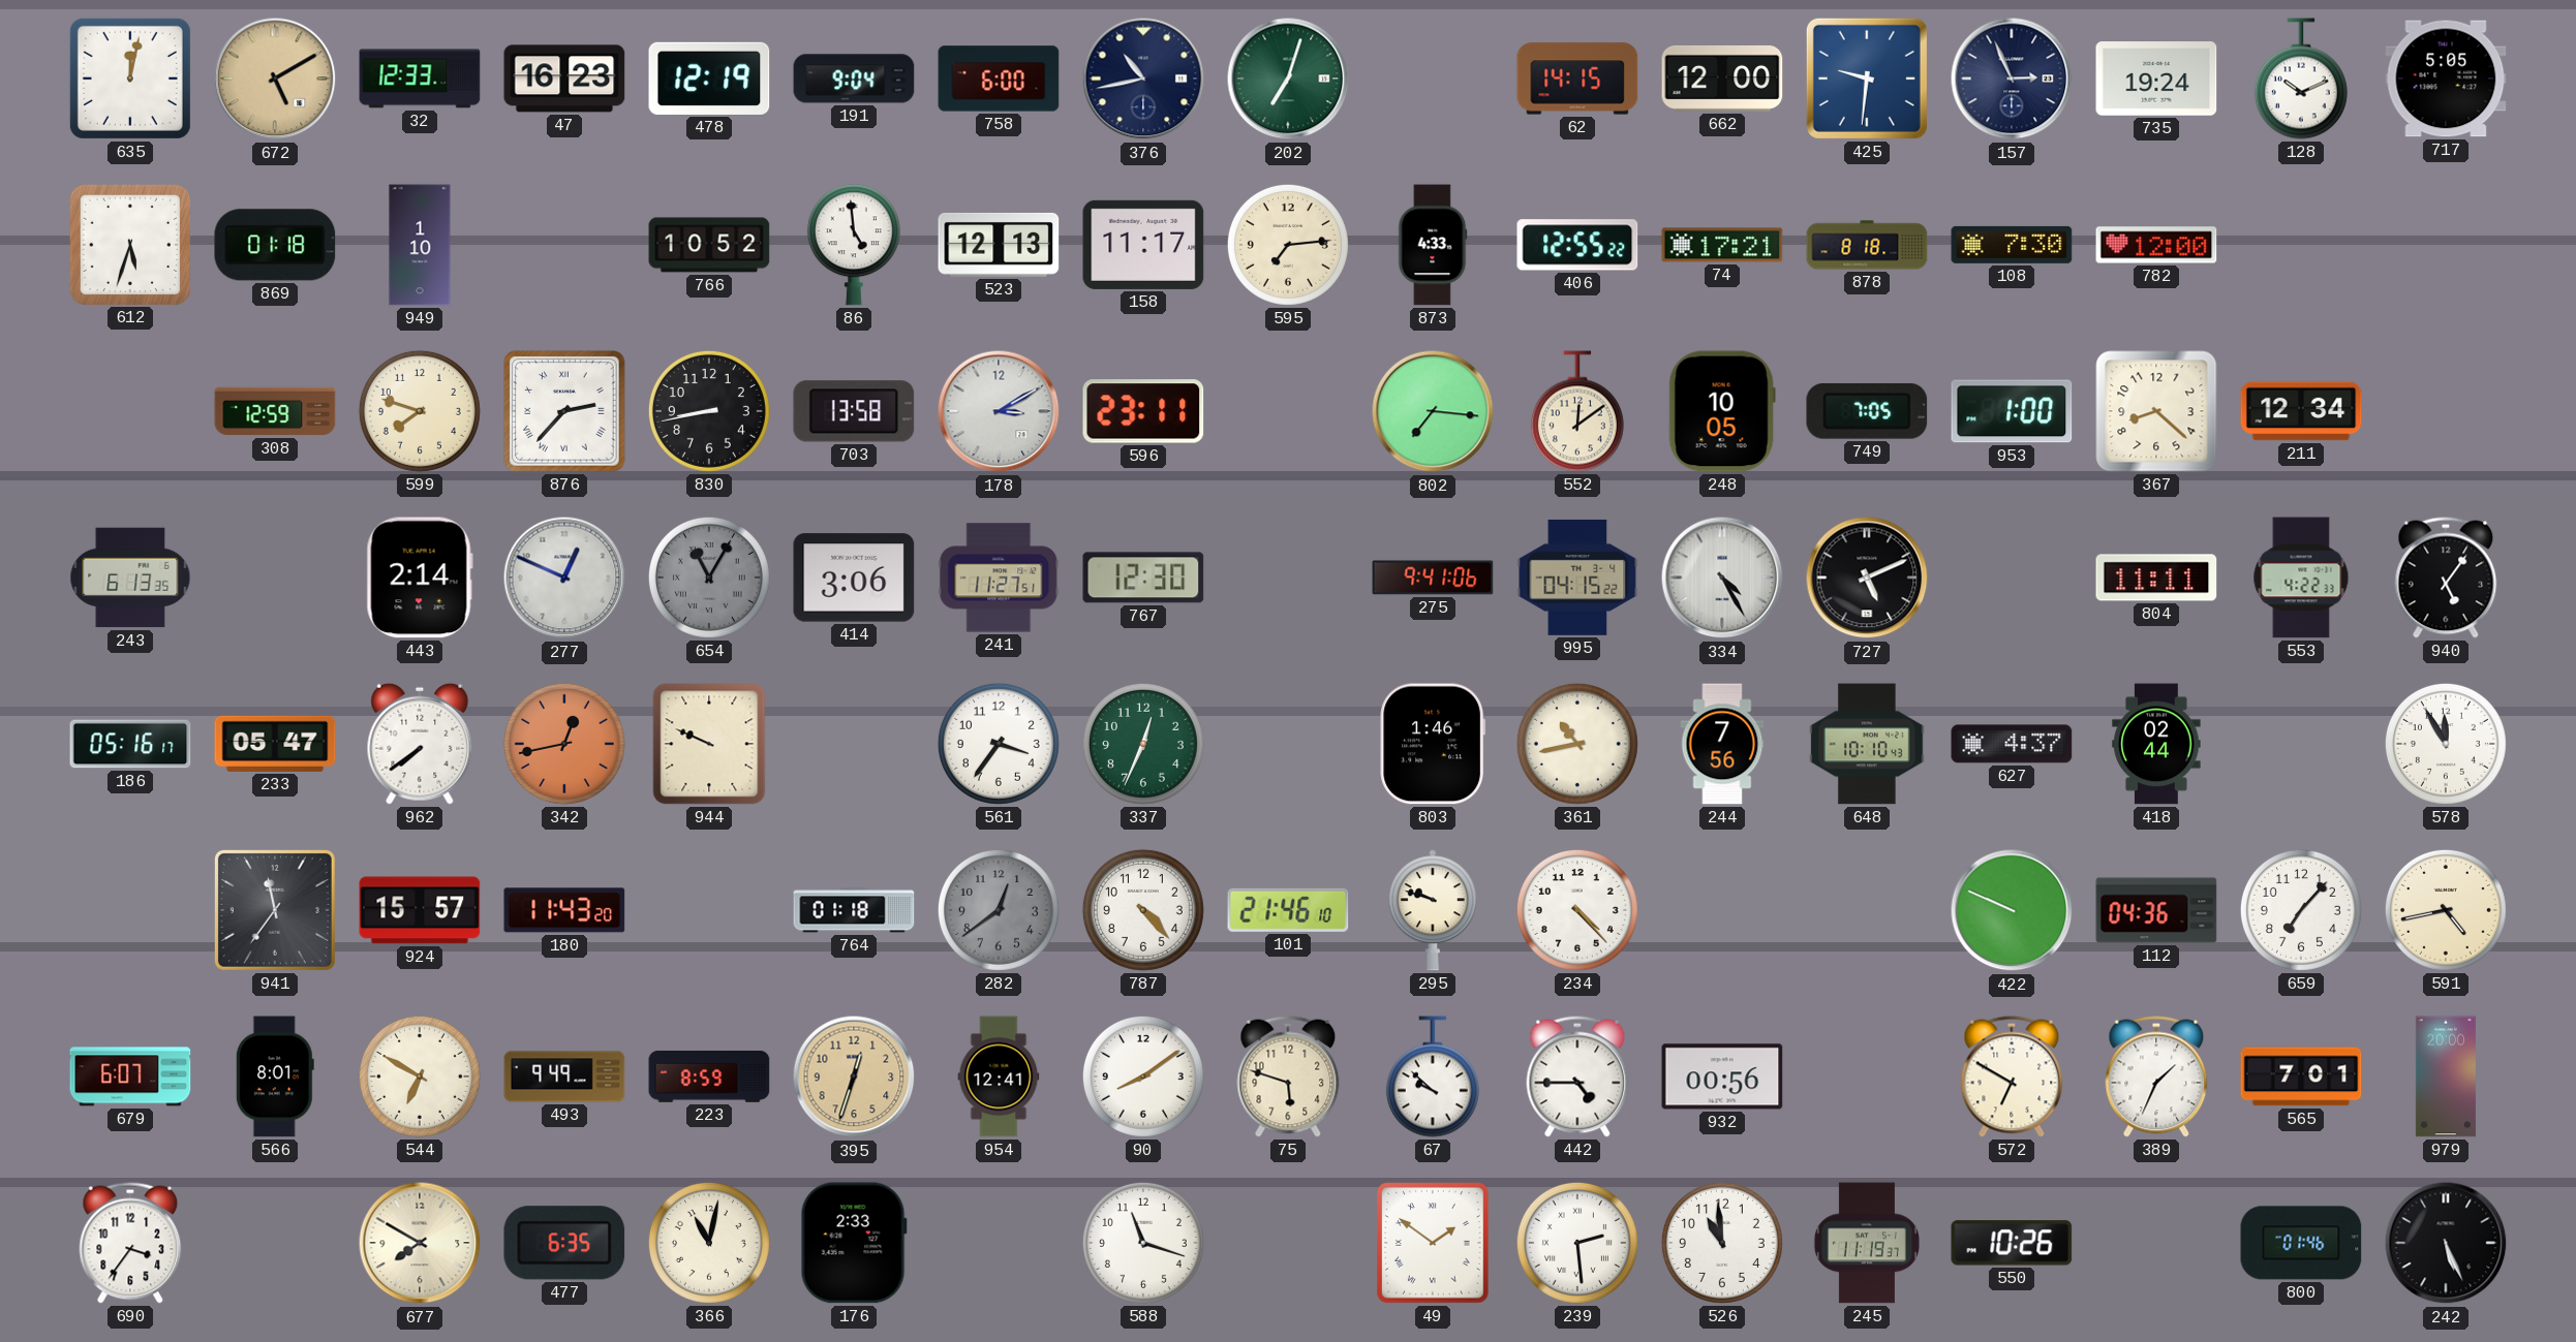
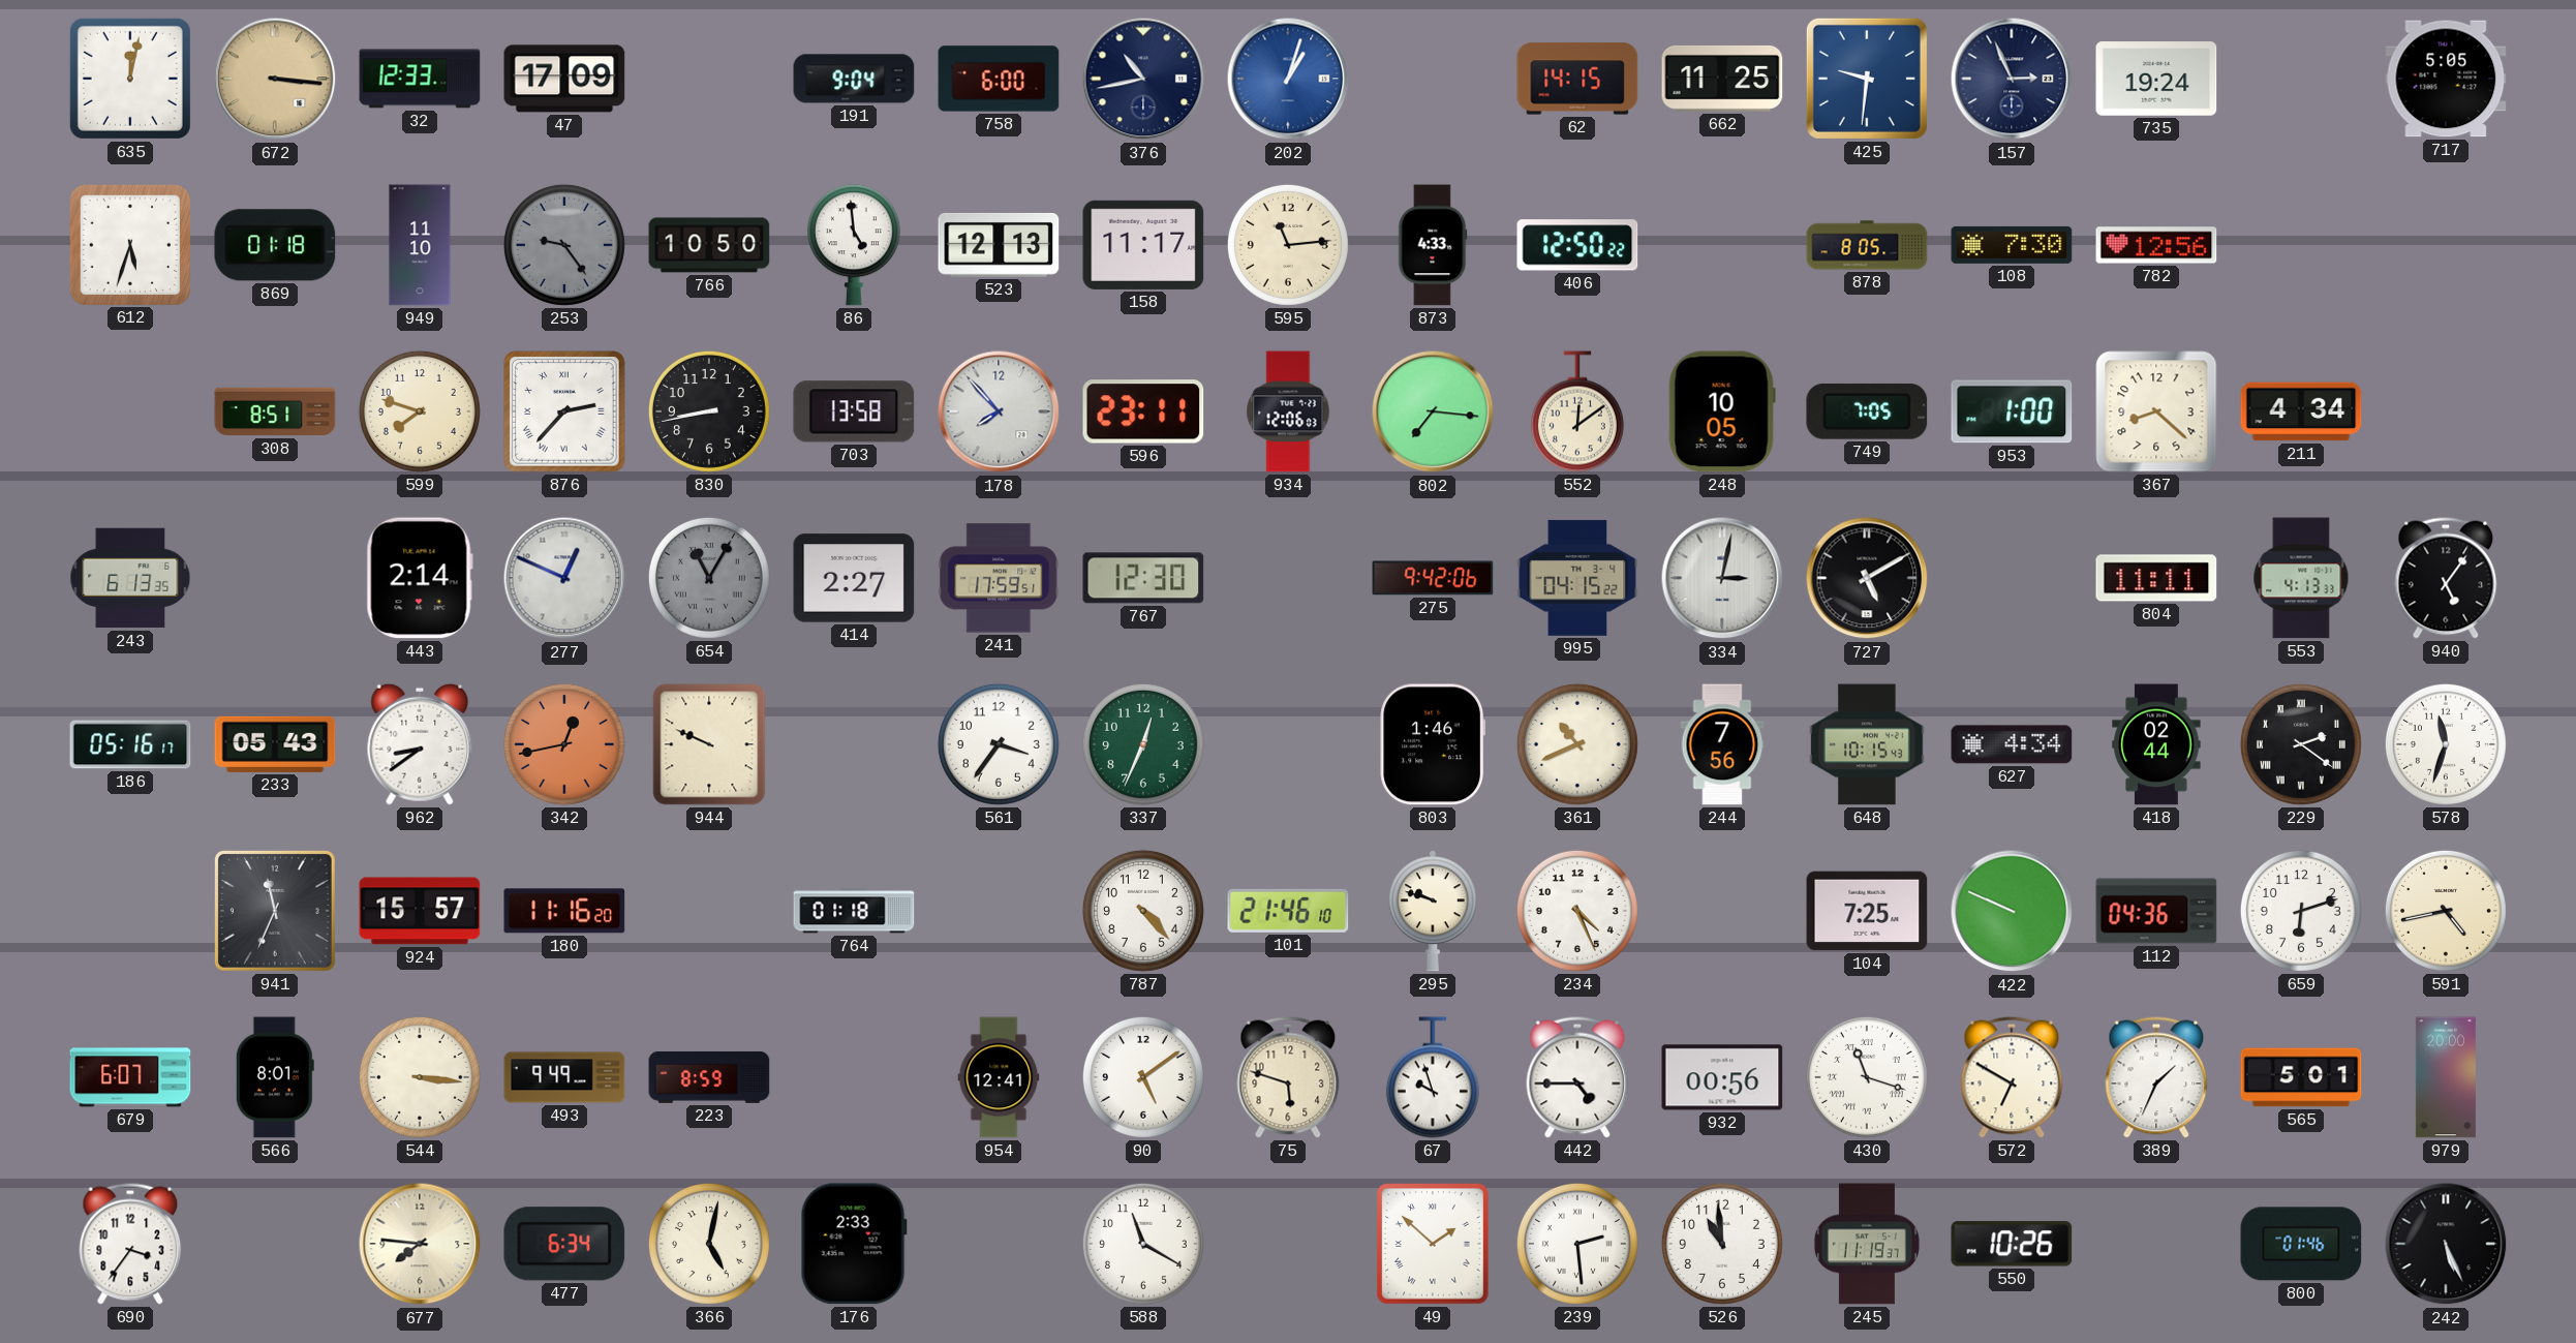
672: 5:10 -> 3:16 (275, 79)
47: 16:23 -> 17:09 (564, 79)
478: 12:19 -> none (709, 79)
202: 7:03 -> 1:03 (1288, 79)
202 dial: green -> blue (1288, 79)
662: 12:00 -> 11:25 (1722, 79)
128: 10:11 -> none (2301, 79)
949: 1:10 -> 11:10 (420, 245)
253: none -> 9:24 (564, 245)
766: 10:52 -> 10:50 (709, 245)
595: 7:14 -> 11:14 (1288, 245)
406: 12:55 -> 12:50 (1577, 245)
74: 17:21 -> none (1722, 245)
878: 8:18 -> 8:05 (1867, 245)
782: 12:00 -> 12:56 (2156, 245)
308: 12:59 -> 8:51 (275, 411)
178: 3:10 -> 7:53 (999, 411)
934: none -> 12:06 (1288, 411)
211: 12:34 -> 4:34 (2301, 411)
414: 3:06 -> 2:27 (854, 578)
241: 11:27 -> 17:59 (999, 578)
275: 9:41 -> 9:42 (1433, 578)
334: 4:25 -> 3:02 (1722, 578)
727: 5:11 -> 5:10 (1867, 578)
553: 4:22 -> 4:13 (2301, 578)
233: 05:47 -> 05:43 (275, 744)
962: 7:39 -> 8:39 (420, 744)
361: 10:43 -> 10:41 (1577, 744)
648: 10:10 -> 10:15 (1867, 744)
627: 4:37 -> 4:34 (2012, 744)
229: none -> 2:21 (2301, 744)
578: 11:55 -> 11:33 (2446, 744)
941: 11:36 -> 11:34 (275, 911)
180: 11:43 -> 11:16 (564, 911)
282: 12:39 -> none (999, 910)
234: 4:23 -> 4:26 (1577, 911)
104: none -> 7:25 (1867, 911)
659: 7:07 -> 6:12 (2301, 911)
544: 6:50 -> 3:16 (420, 1077)
395: 12:33 -> none (854, 1076)
90: 8:09 -> 5:09 (1143, 1077)
67: 9:52 -> 9:57 (1433, 1077)
430: none -> 11:18 (1867, 1077)
565: 7:01 -> 5:01 (2301, 1077)
677: 7:50 -> 7:46 (420, 1244)
477: 6:35 -> 6:34 (564, 1244)
366: 11:02 -> 5:02 (709, 1244)
588: 11:18 -> 11:20 (1143, 1244)
49: 1:51 -> 1:52 (1433, 1244)
